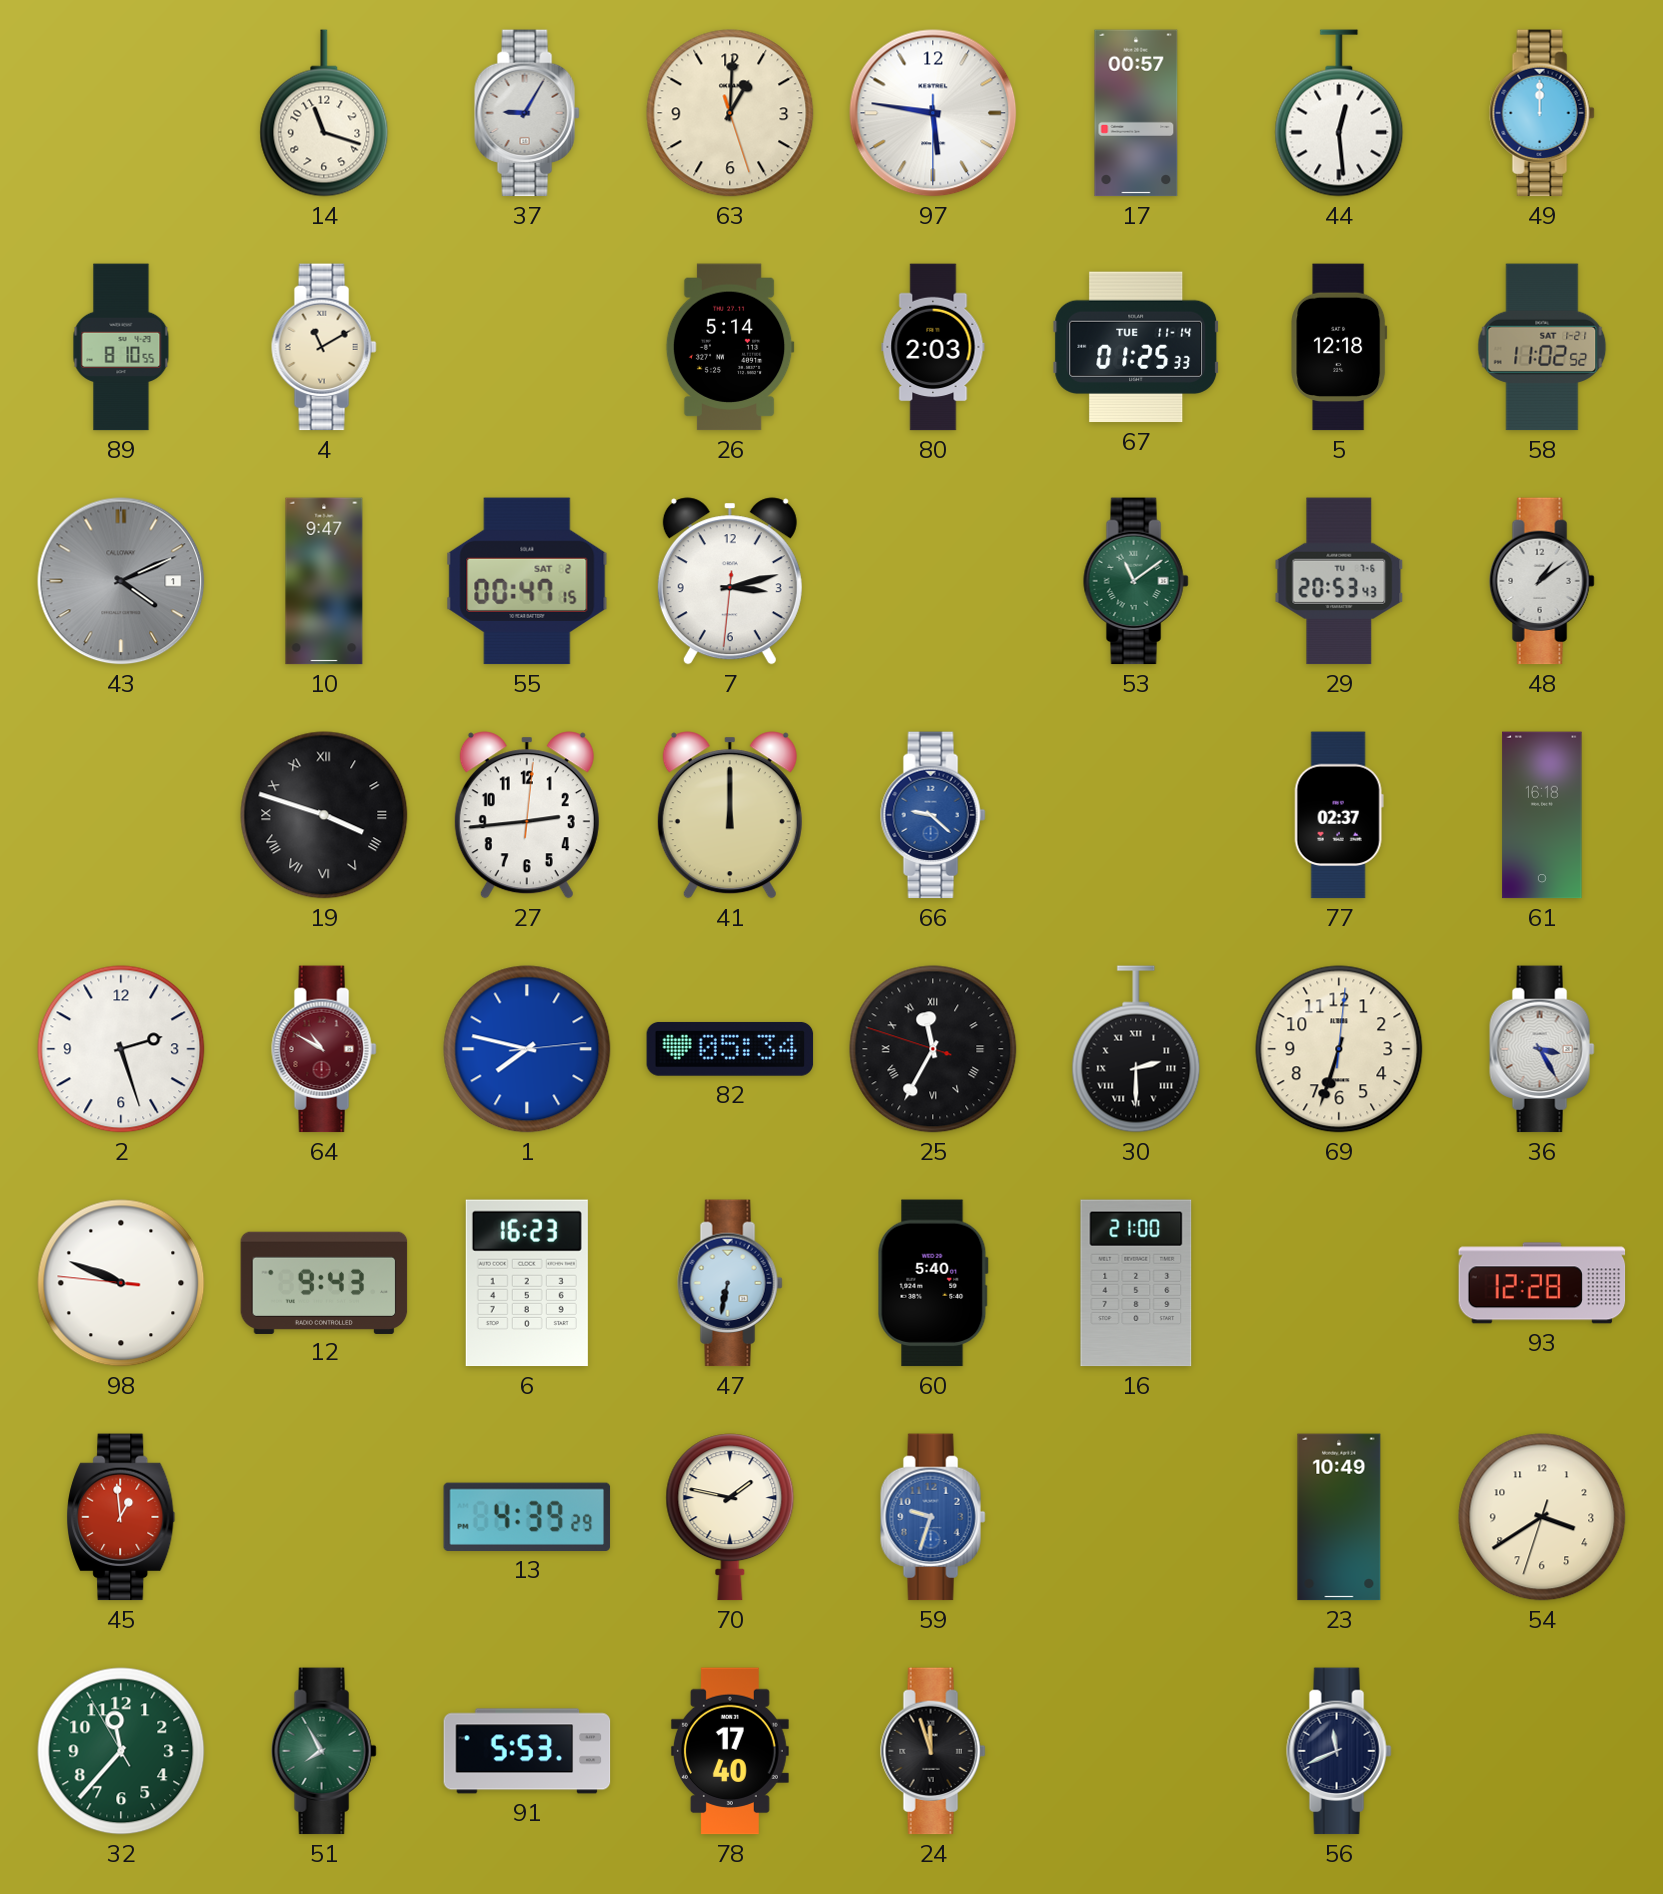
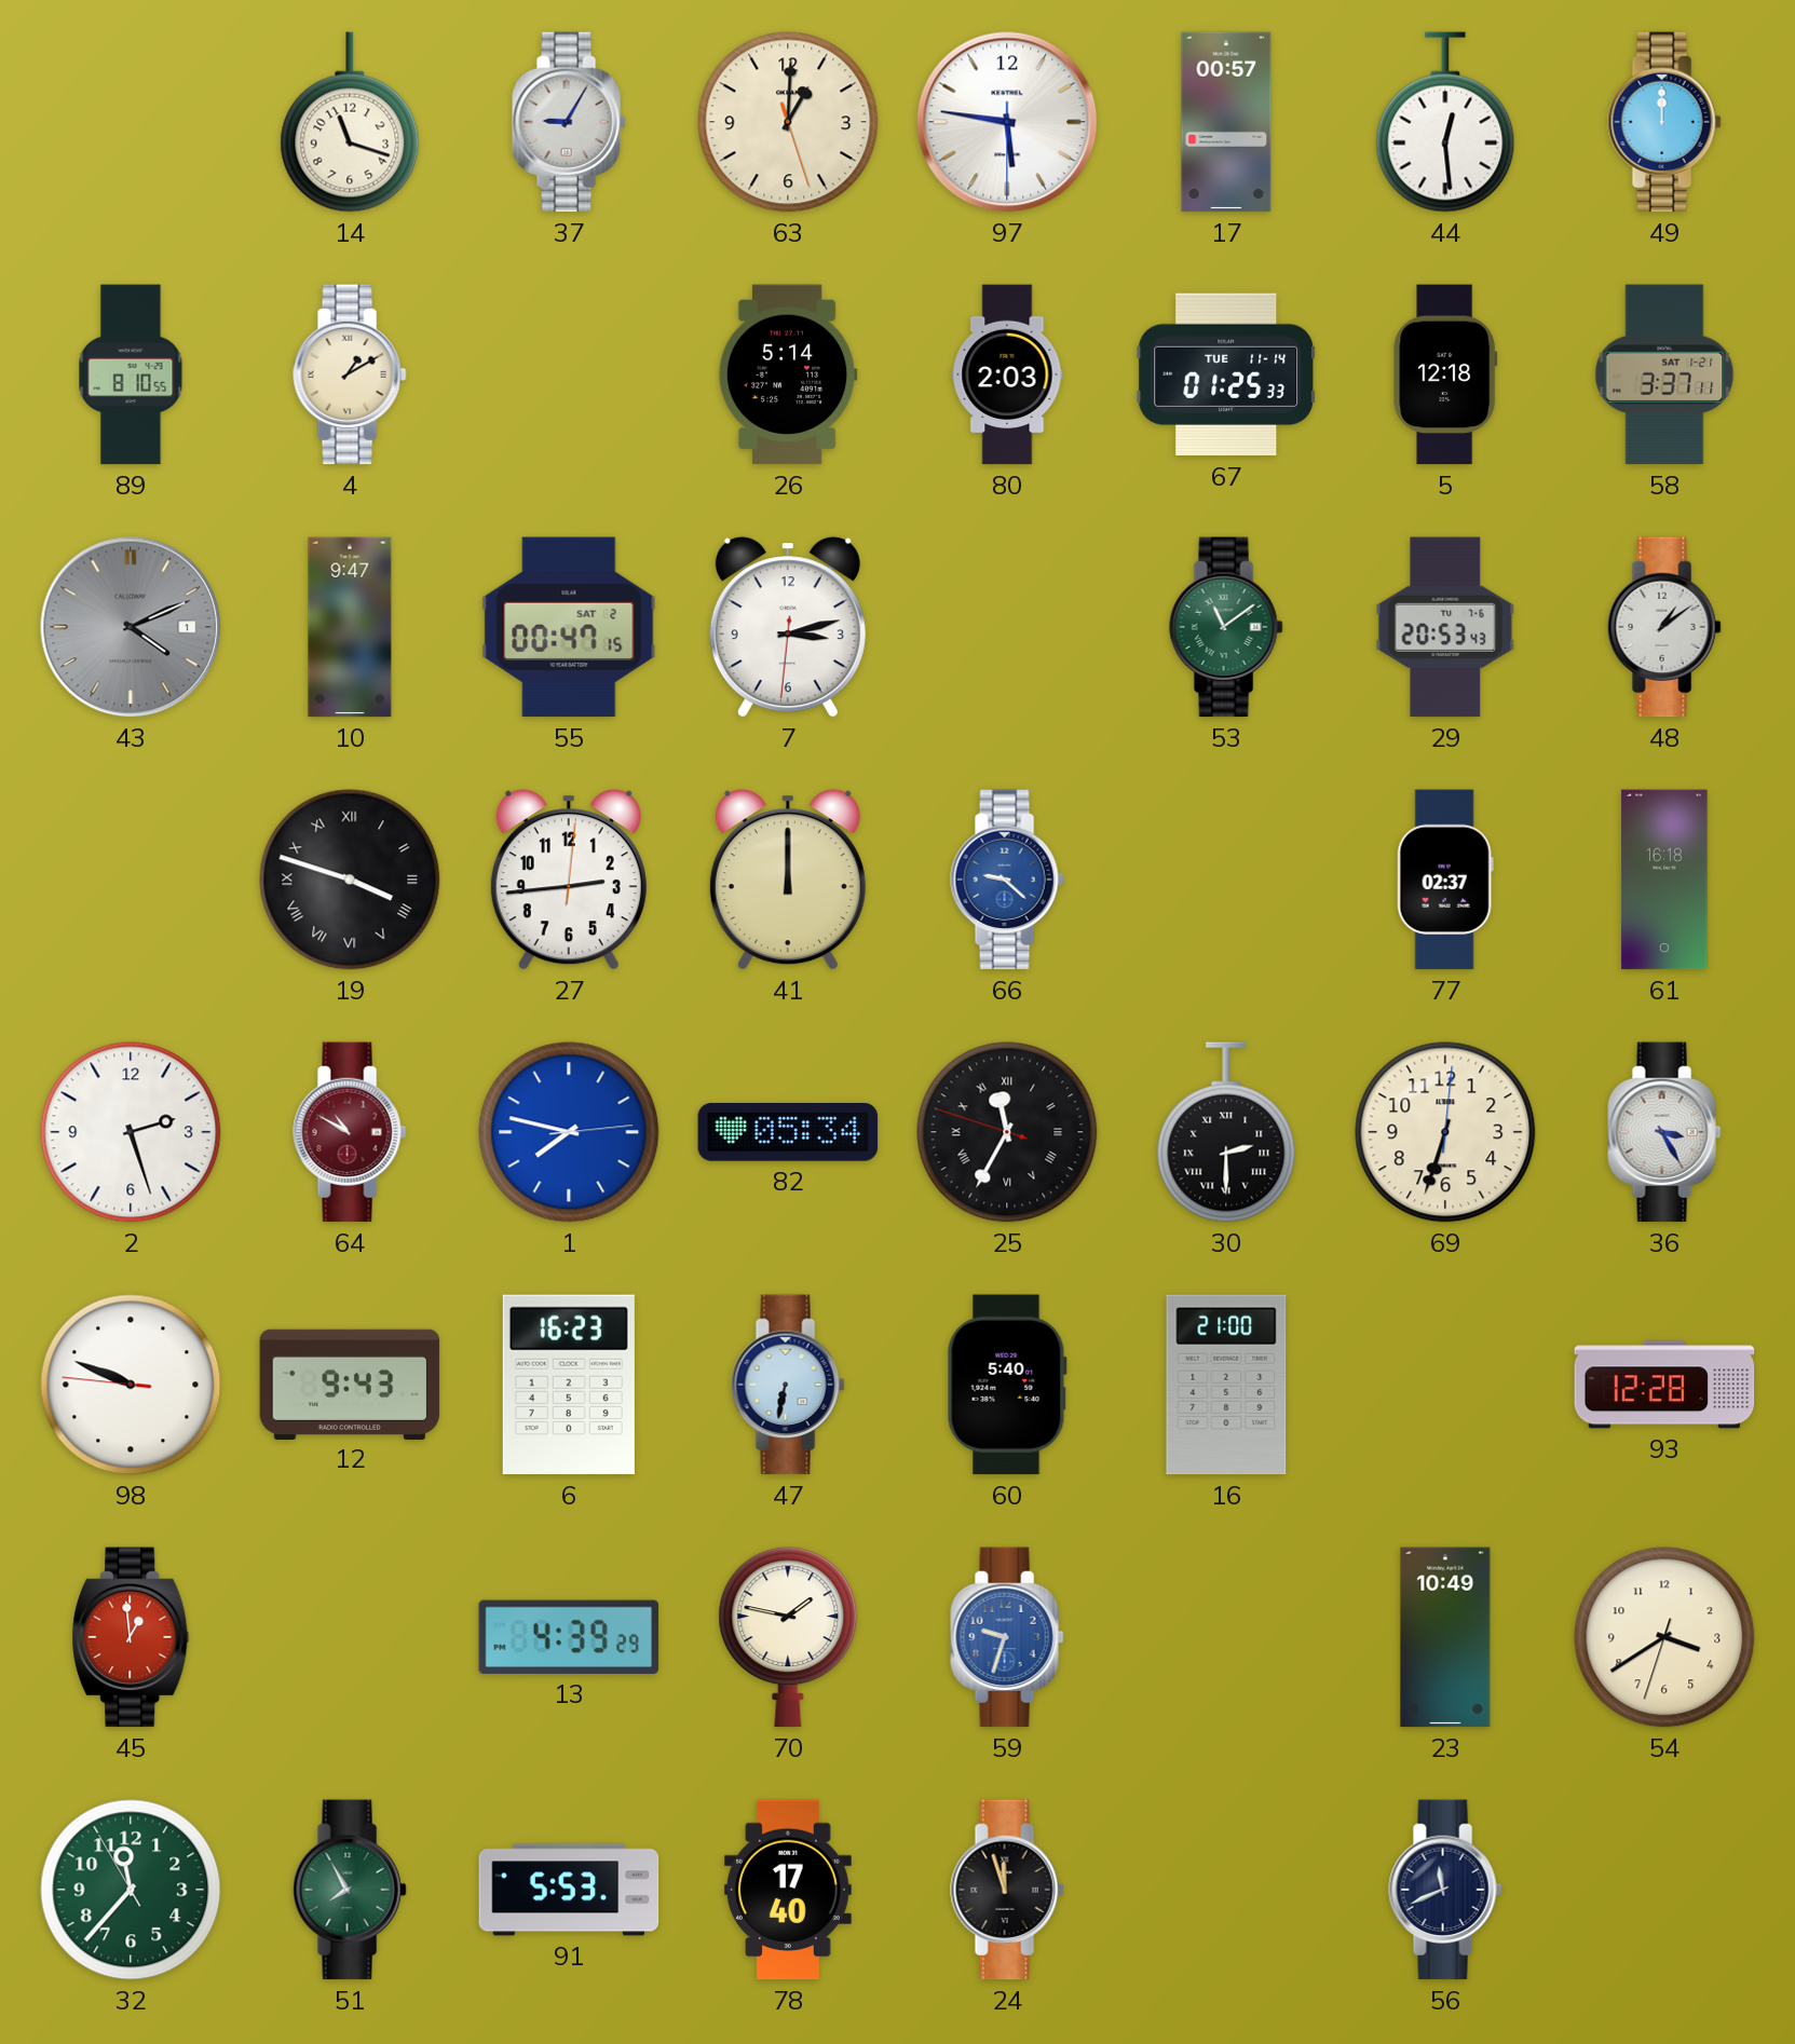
4: 11:10 -> 1:10 (350, 374)
58: 11:02 -> 3:37 (1664, 374)
